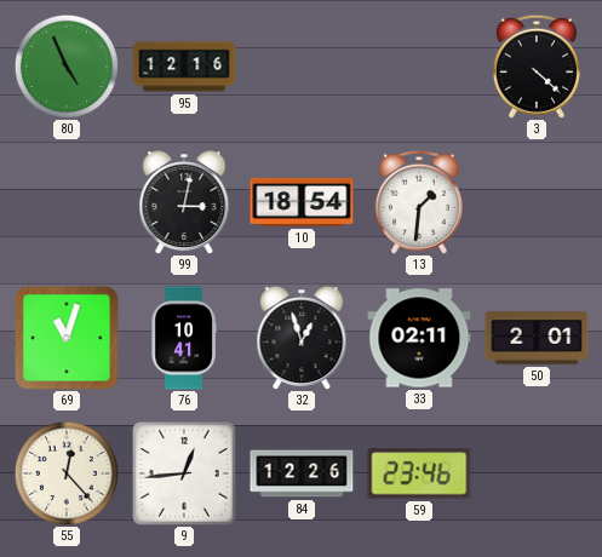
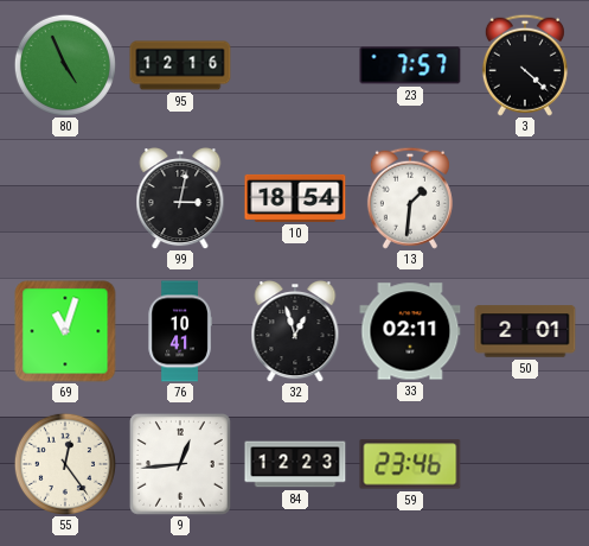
23: none -> 7:57 (410, 65)
55: 12:23 -> 12:24 (65, 464)
84: 12:26 -> 12:23 (295, 464)
